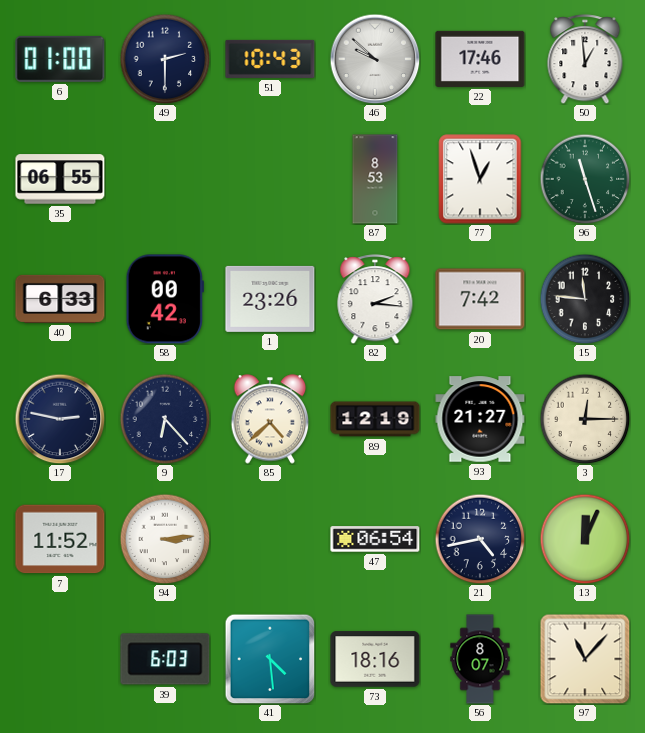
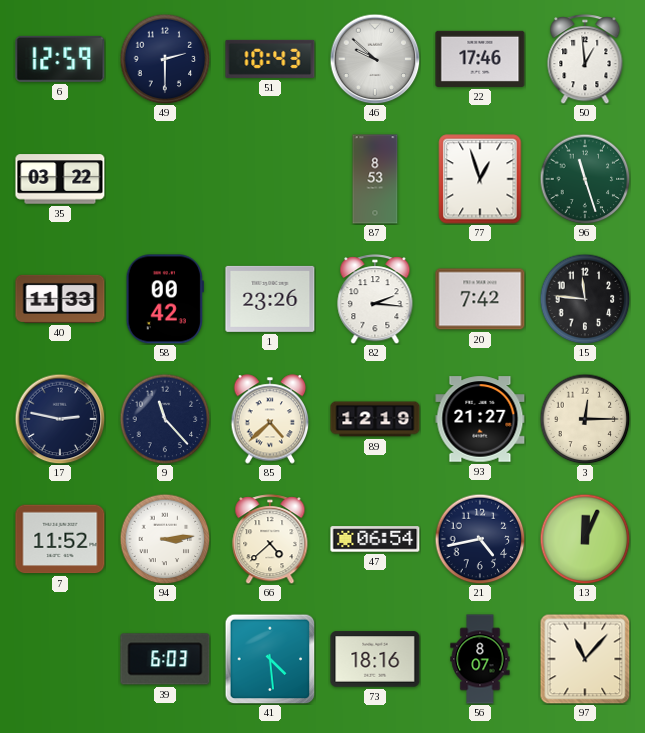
6: 01:00 -> 12:59 (60, 59)
35: 06:55 -> 03:22 (60, 179)
40: 6:33 -> 11:33 (60, 299)
9: 6:23 -> 11:23 (165, 419)
66: none -> 4:38 (270, 539)
